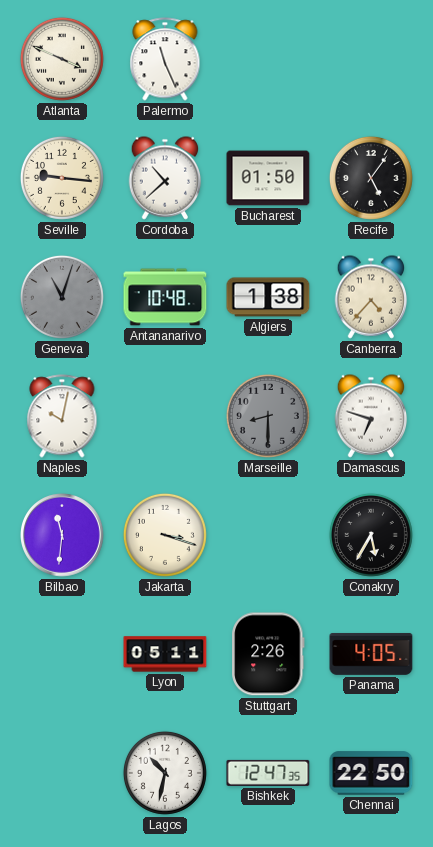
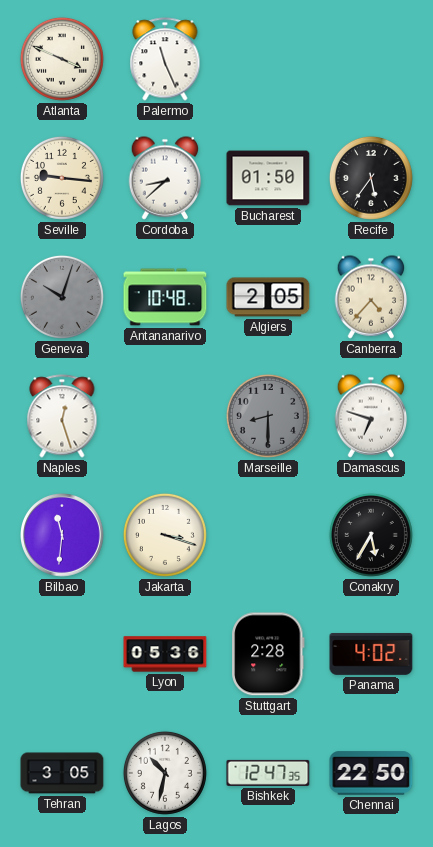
Cordoba: 10:38 -> 8:38 (165, 178)
Recife: 5:06 -> 5:36 (371, 178)
Geneva: 11:03 -> 10:03 (62, 297)
Algiers: 1:38 -> 2:05 (268, 297)
Naples: 10:02 -> 12:27 (62, 416)
Lyon: 05:11 -> 05:36 (165, 654)
Stuttgart: 2:26 -> 2:28 (268, 654)
Panama: 4:05 -> 4:02 (371, 654)
Tehran: none -> 3:05 (62, 773)
